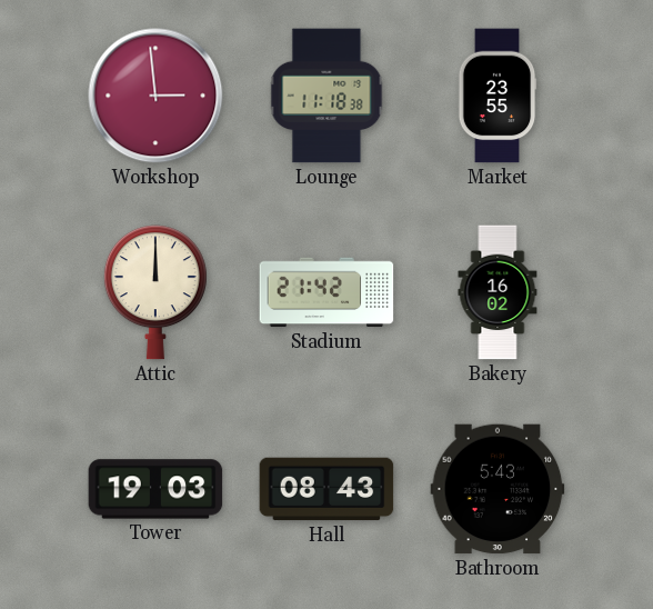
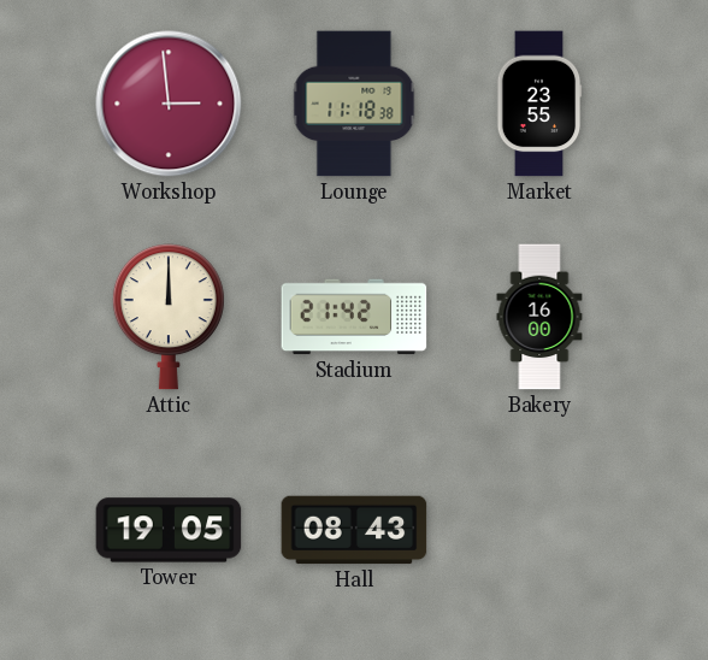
Bakery: 16:02 -> 16:00 (539, 317)
Tower: 19:03 -> 19:05 (169, 530)
Bathroom: 5:43 -> none (498, 489)
